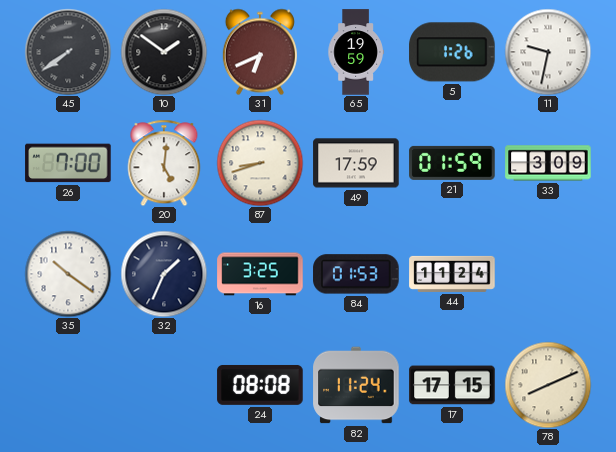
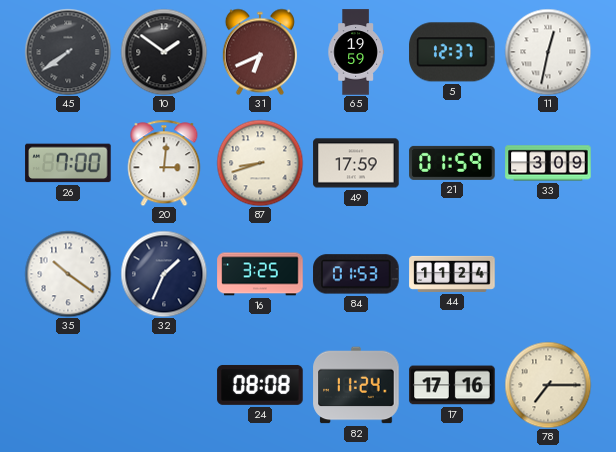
5: 1:26 -> 12:37 (452, 52)
11: 9:32 -> 12:32 (548, 52)
20: 5:01 -> 3:01 (164, 163)
17: 17:15 -> 17:16 (452, 385)
78: 8:11 -> 7:15 (548, 385)
